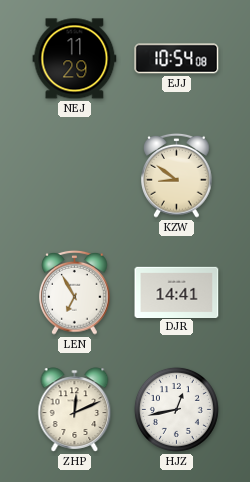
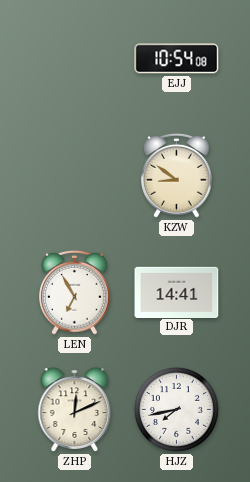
NEJ: 11:29 -> none (75, 59)
HJZ: 12:43 -> 7:43 (176, 409)
